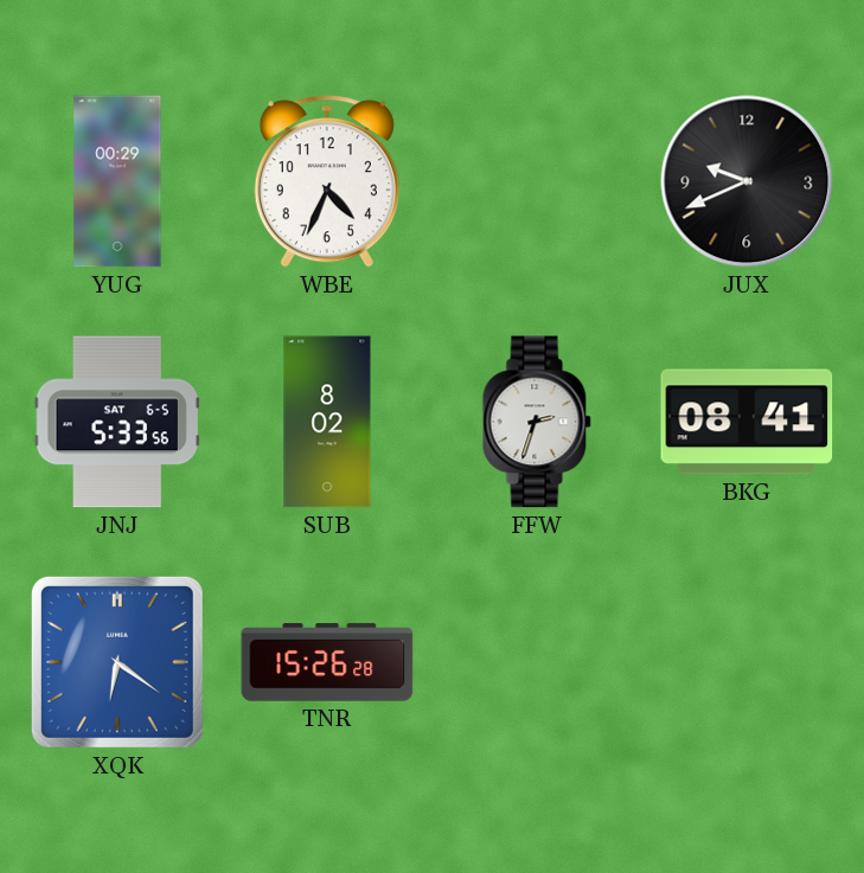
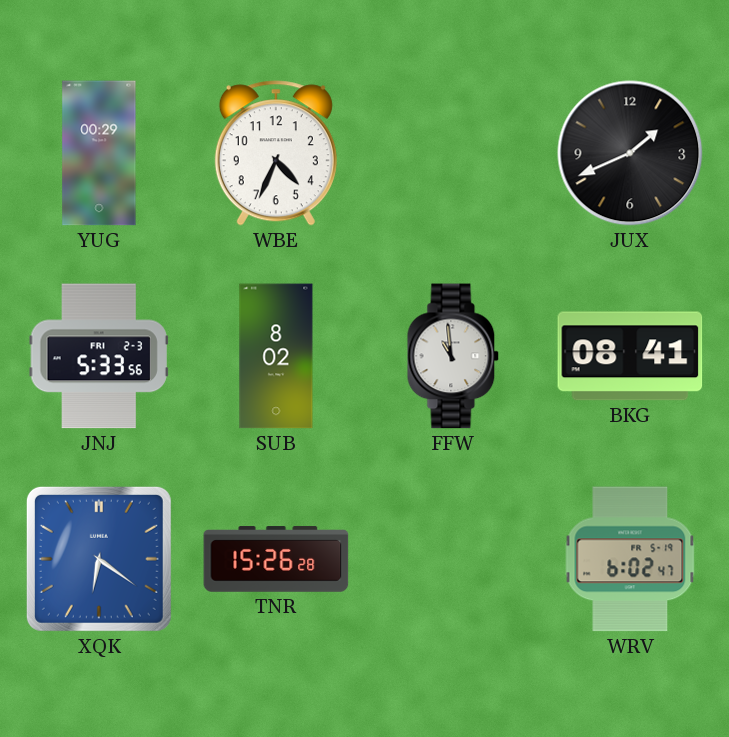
JUX: 9:41 -> 1:41 (630, 153)
JNJ date: SAT 6-5 -> FRI 2-3 (99, 356)
FFW: 2:33 -> 10:59 (453, 356)
WRV: none -> 6:02 (630, 559)
